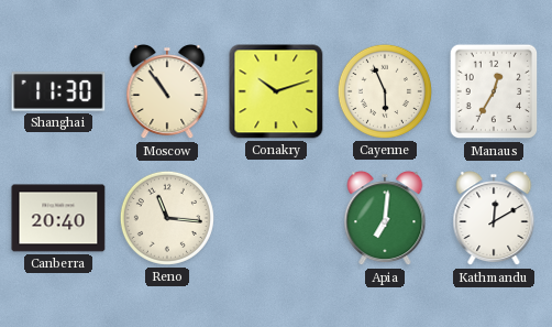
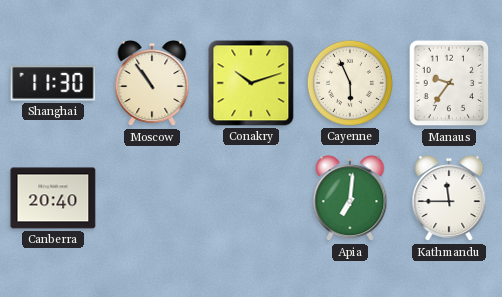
Manaus: 12:35 -> 9:36 (449, 83)
Reno: 11:16 -> none (167, 218)
Kathmandu: 12:10 -> 11:45 (449, 199)
